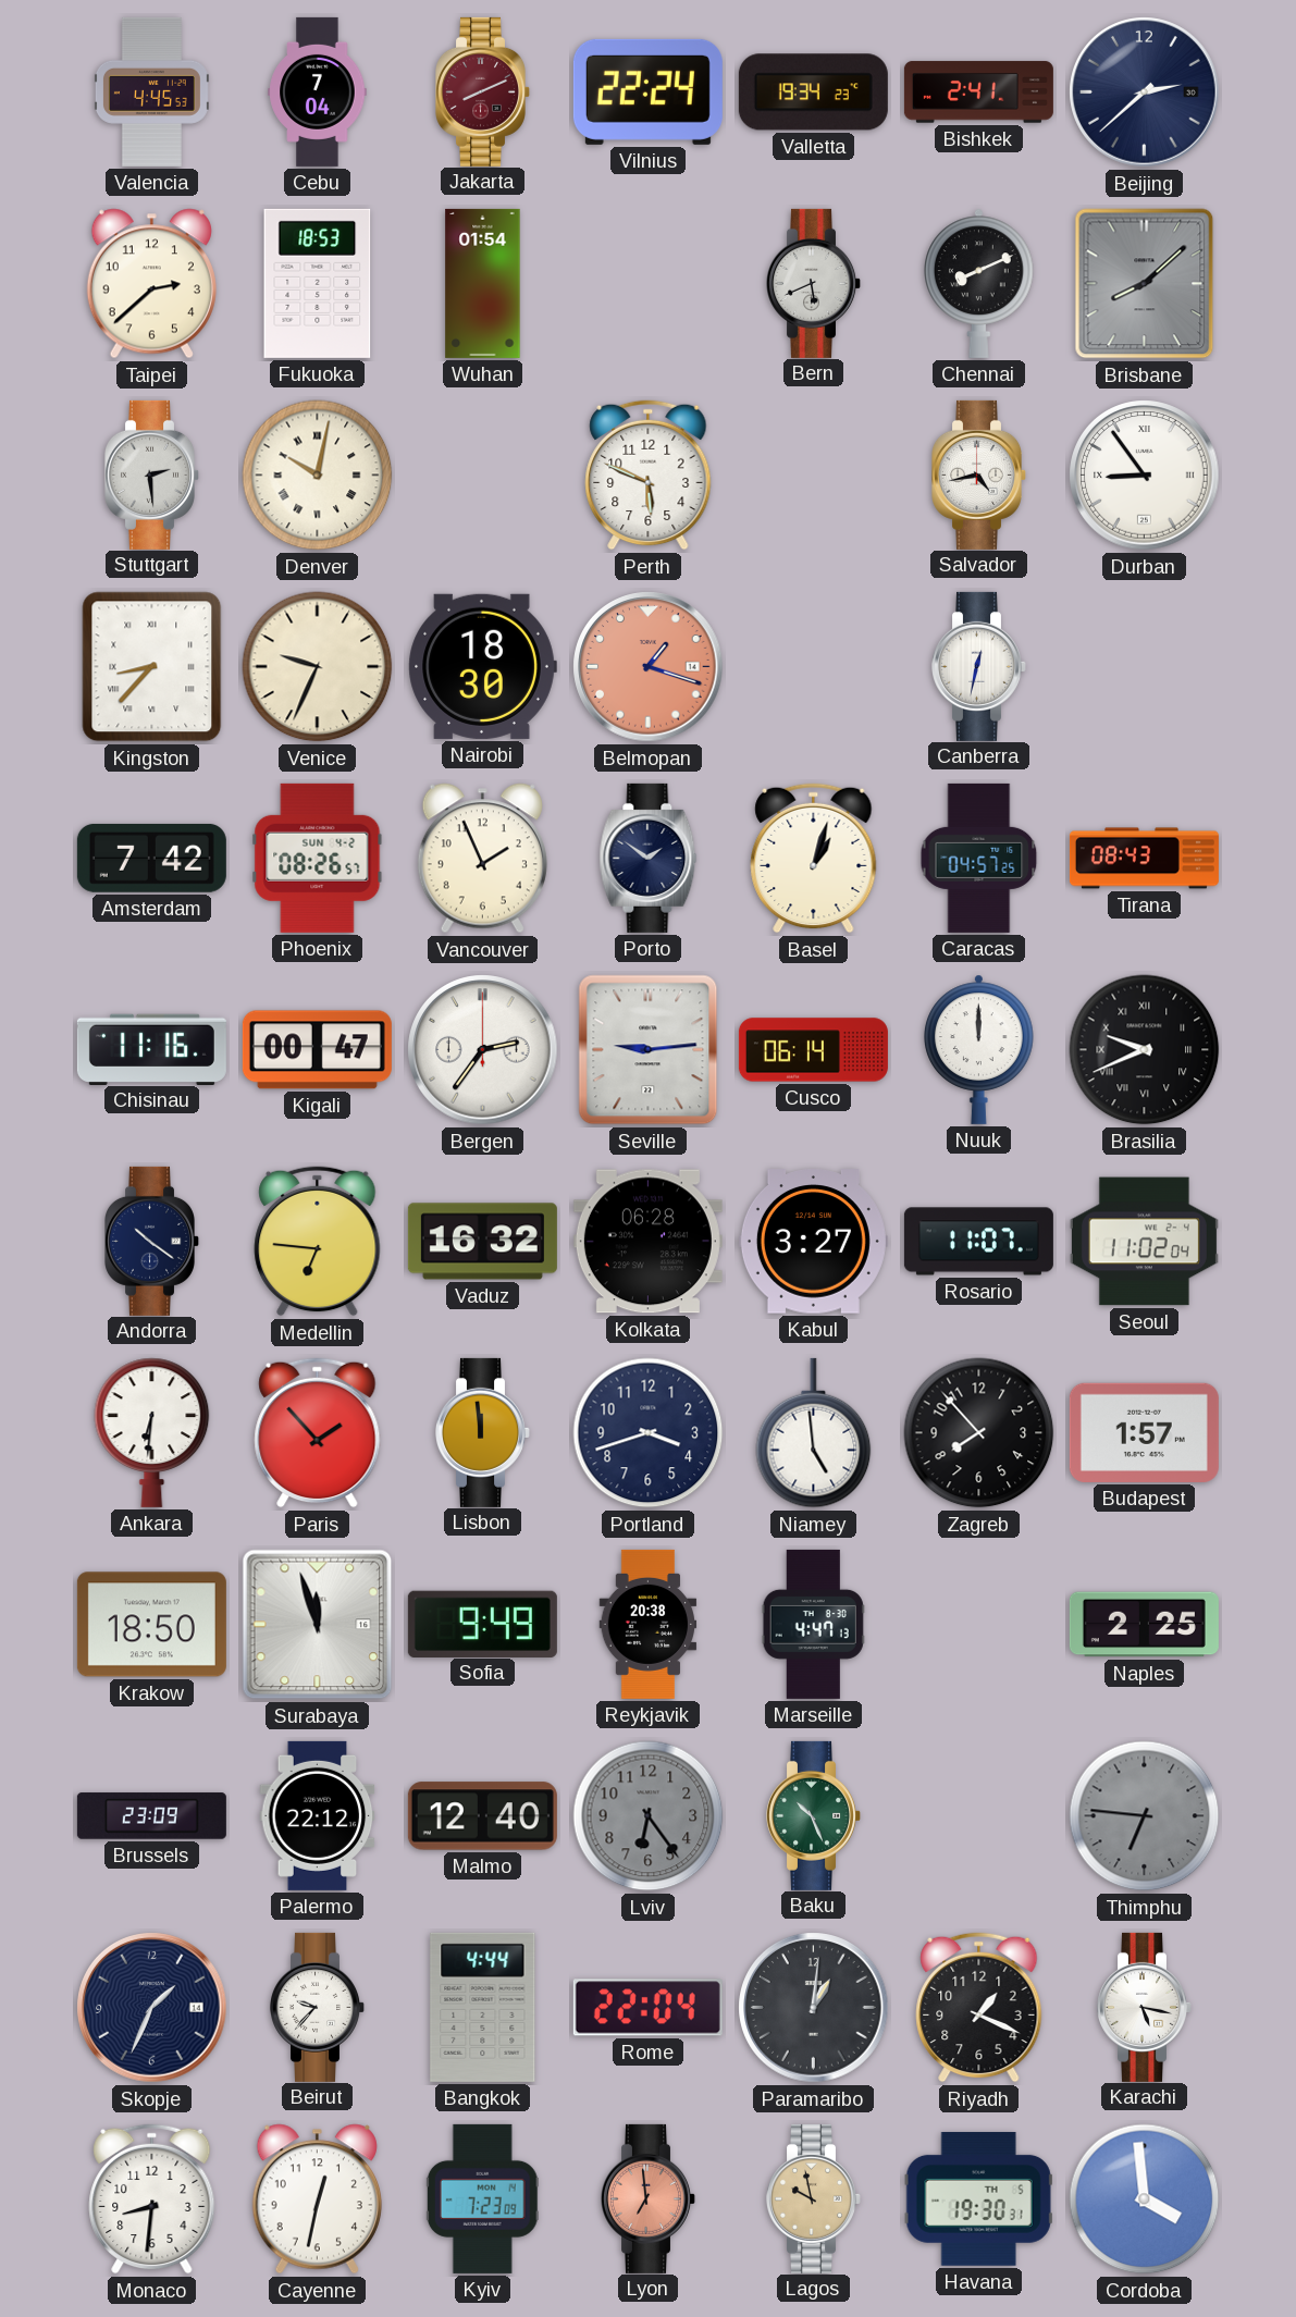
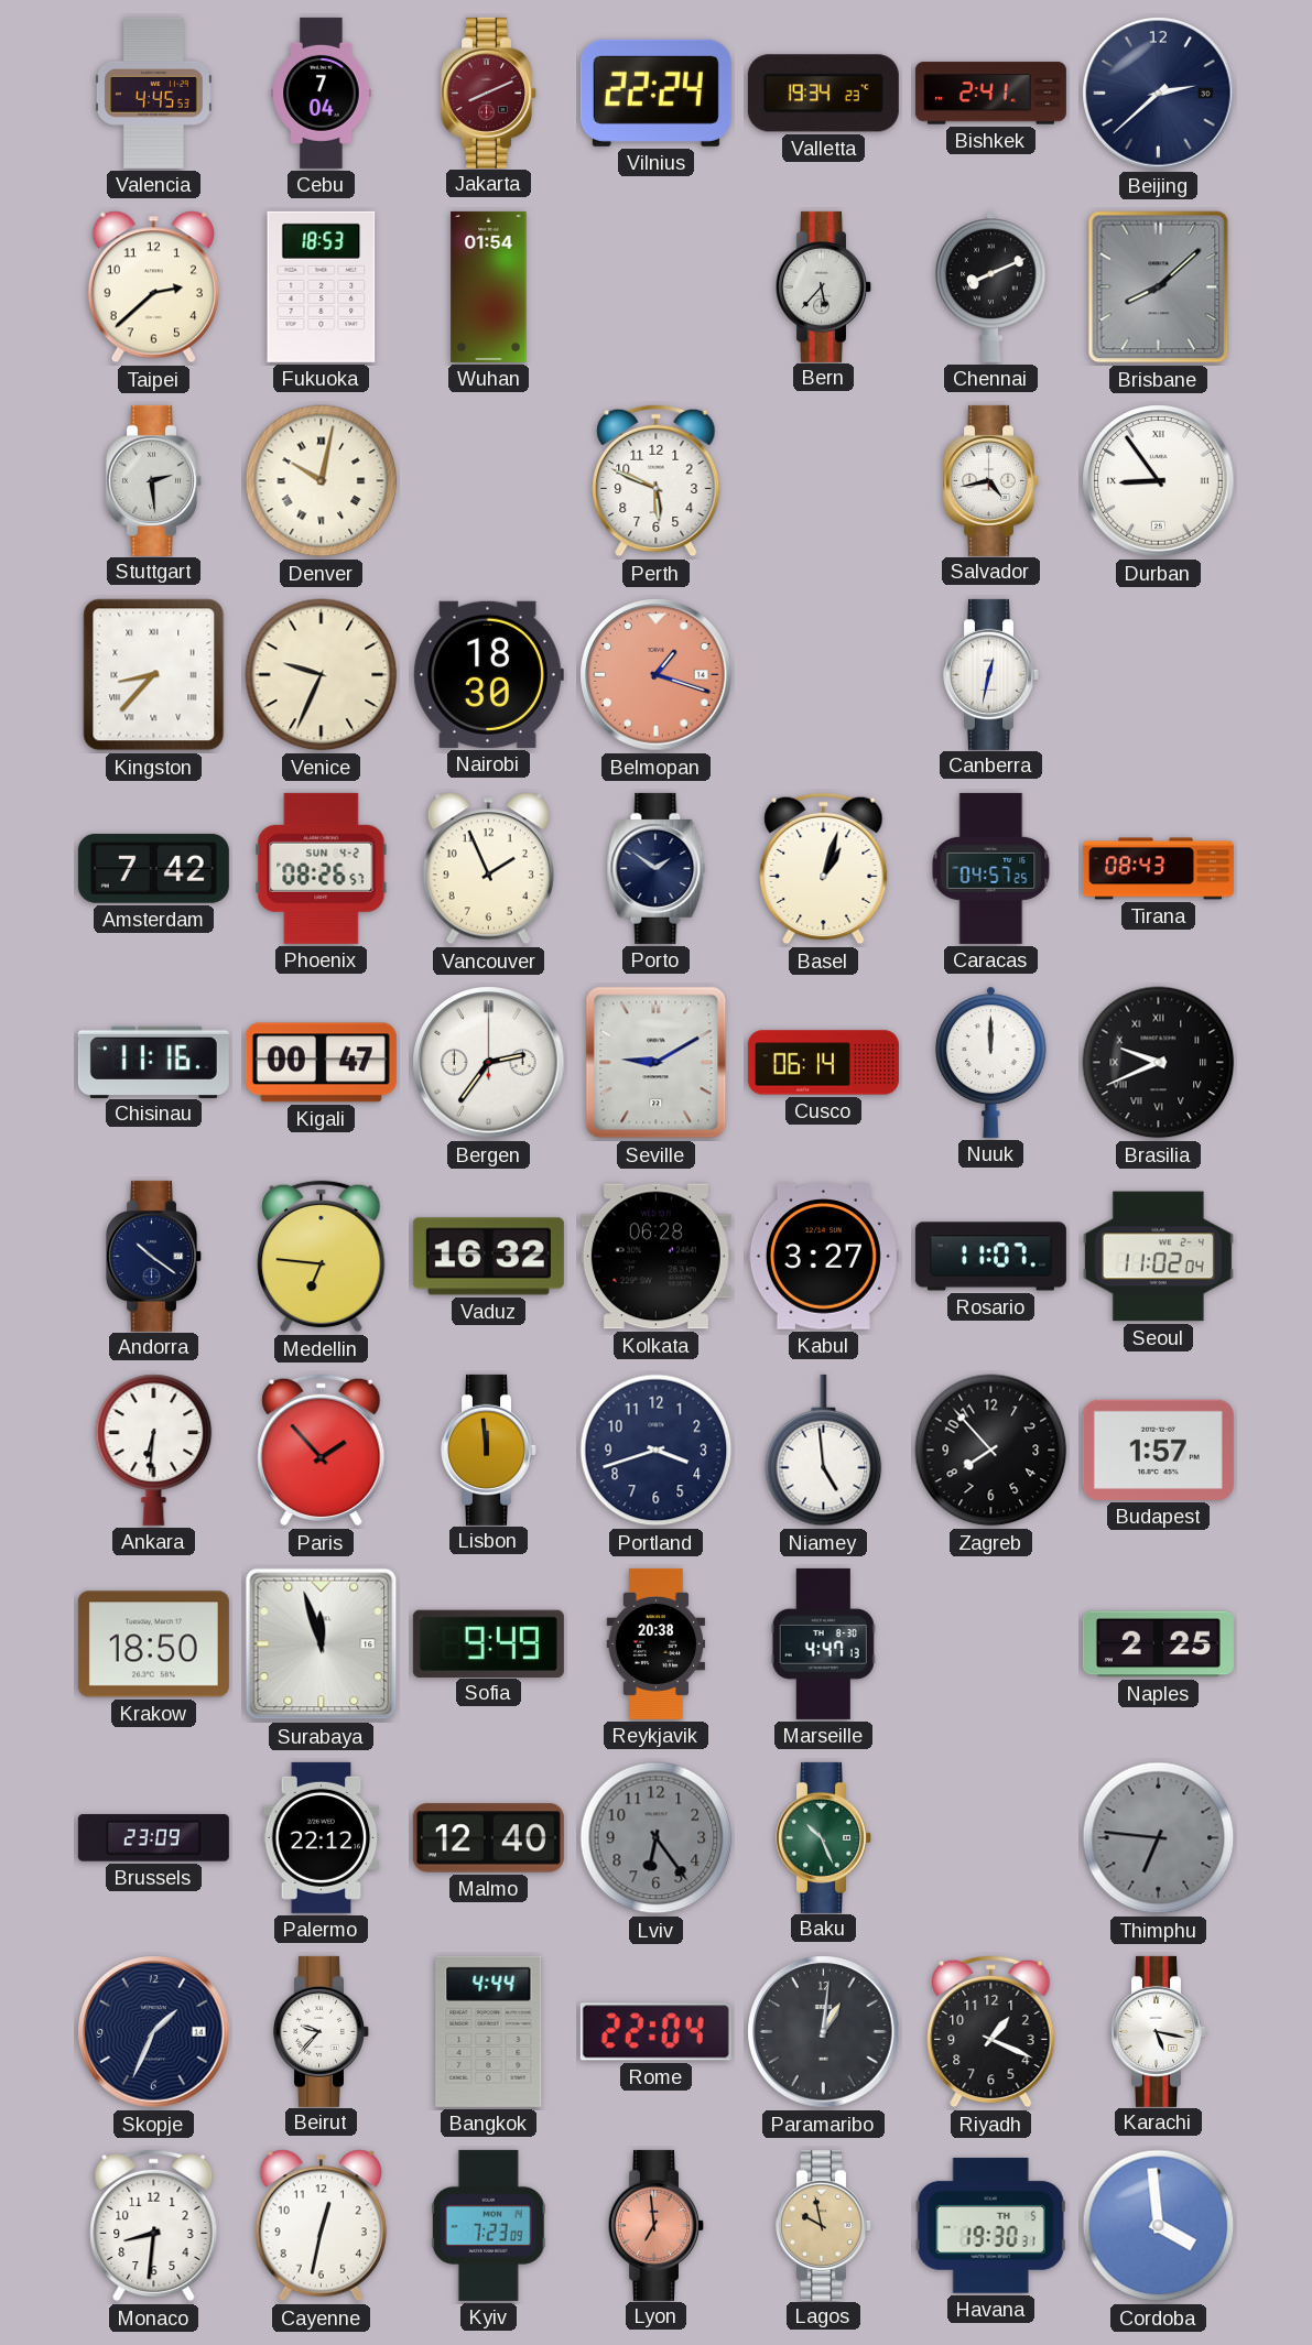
Bern: 5:41 -> 5:37 (824, 286)
Seville: 9:14 -> 9:10 (657, 1063)
